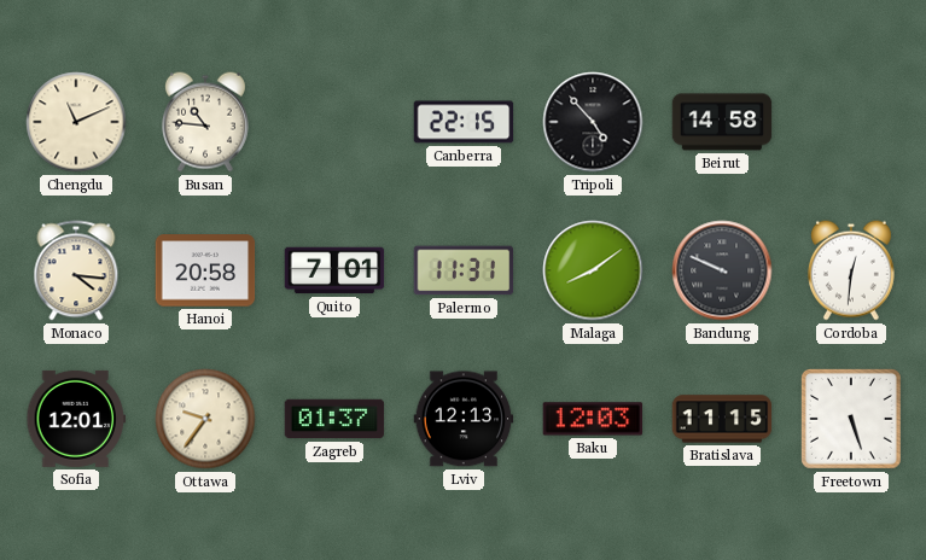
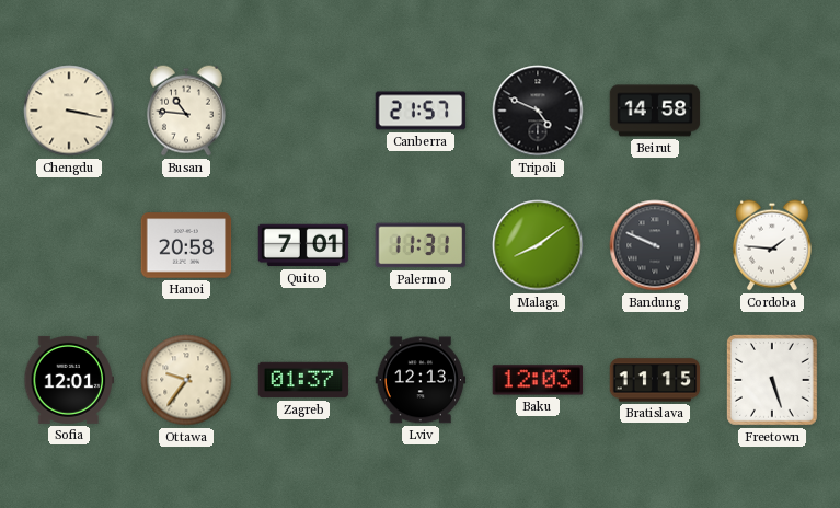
Chengdu: 11:11 -> 3:17 (69, 111)
Canberra: 22:15 -> 21:57 (421, 111)
Tripoli: 4:53 -> 4:49 (538, 111)
Monaco: 4:16 -> none (76, 270)
Cordoba: 12:31 -> 1:46 (772, 245)
